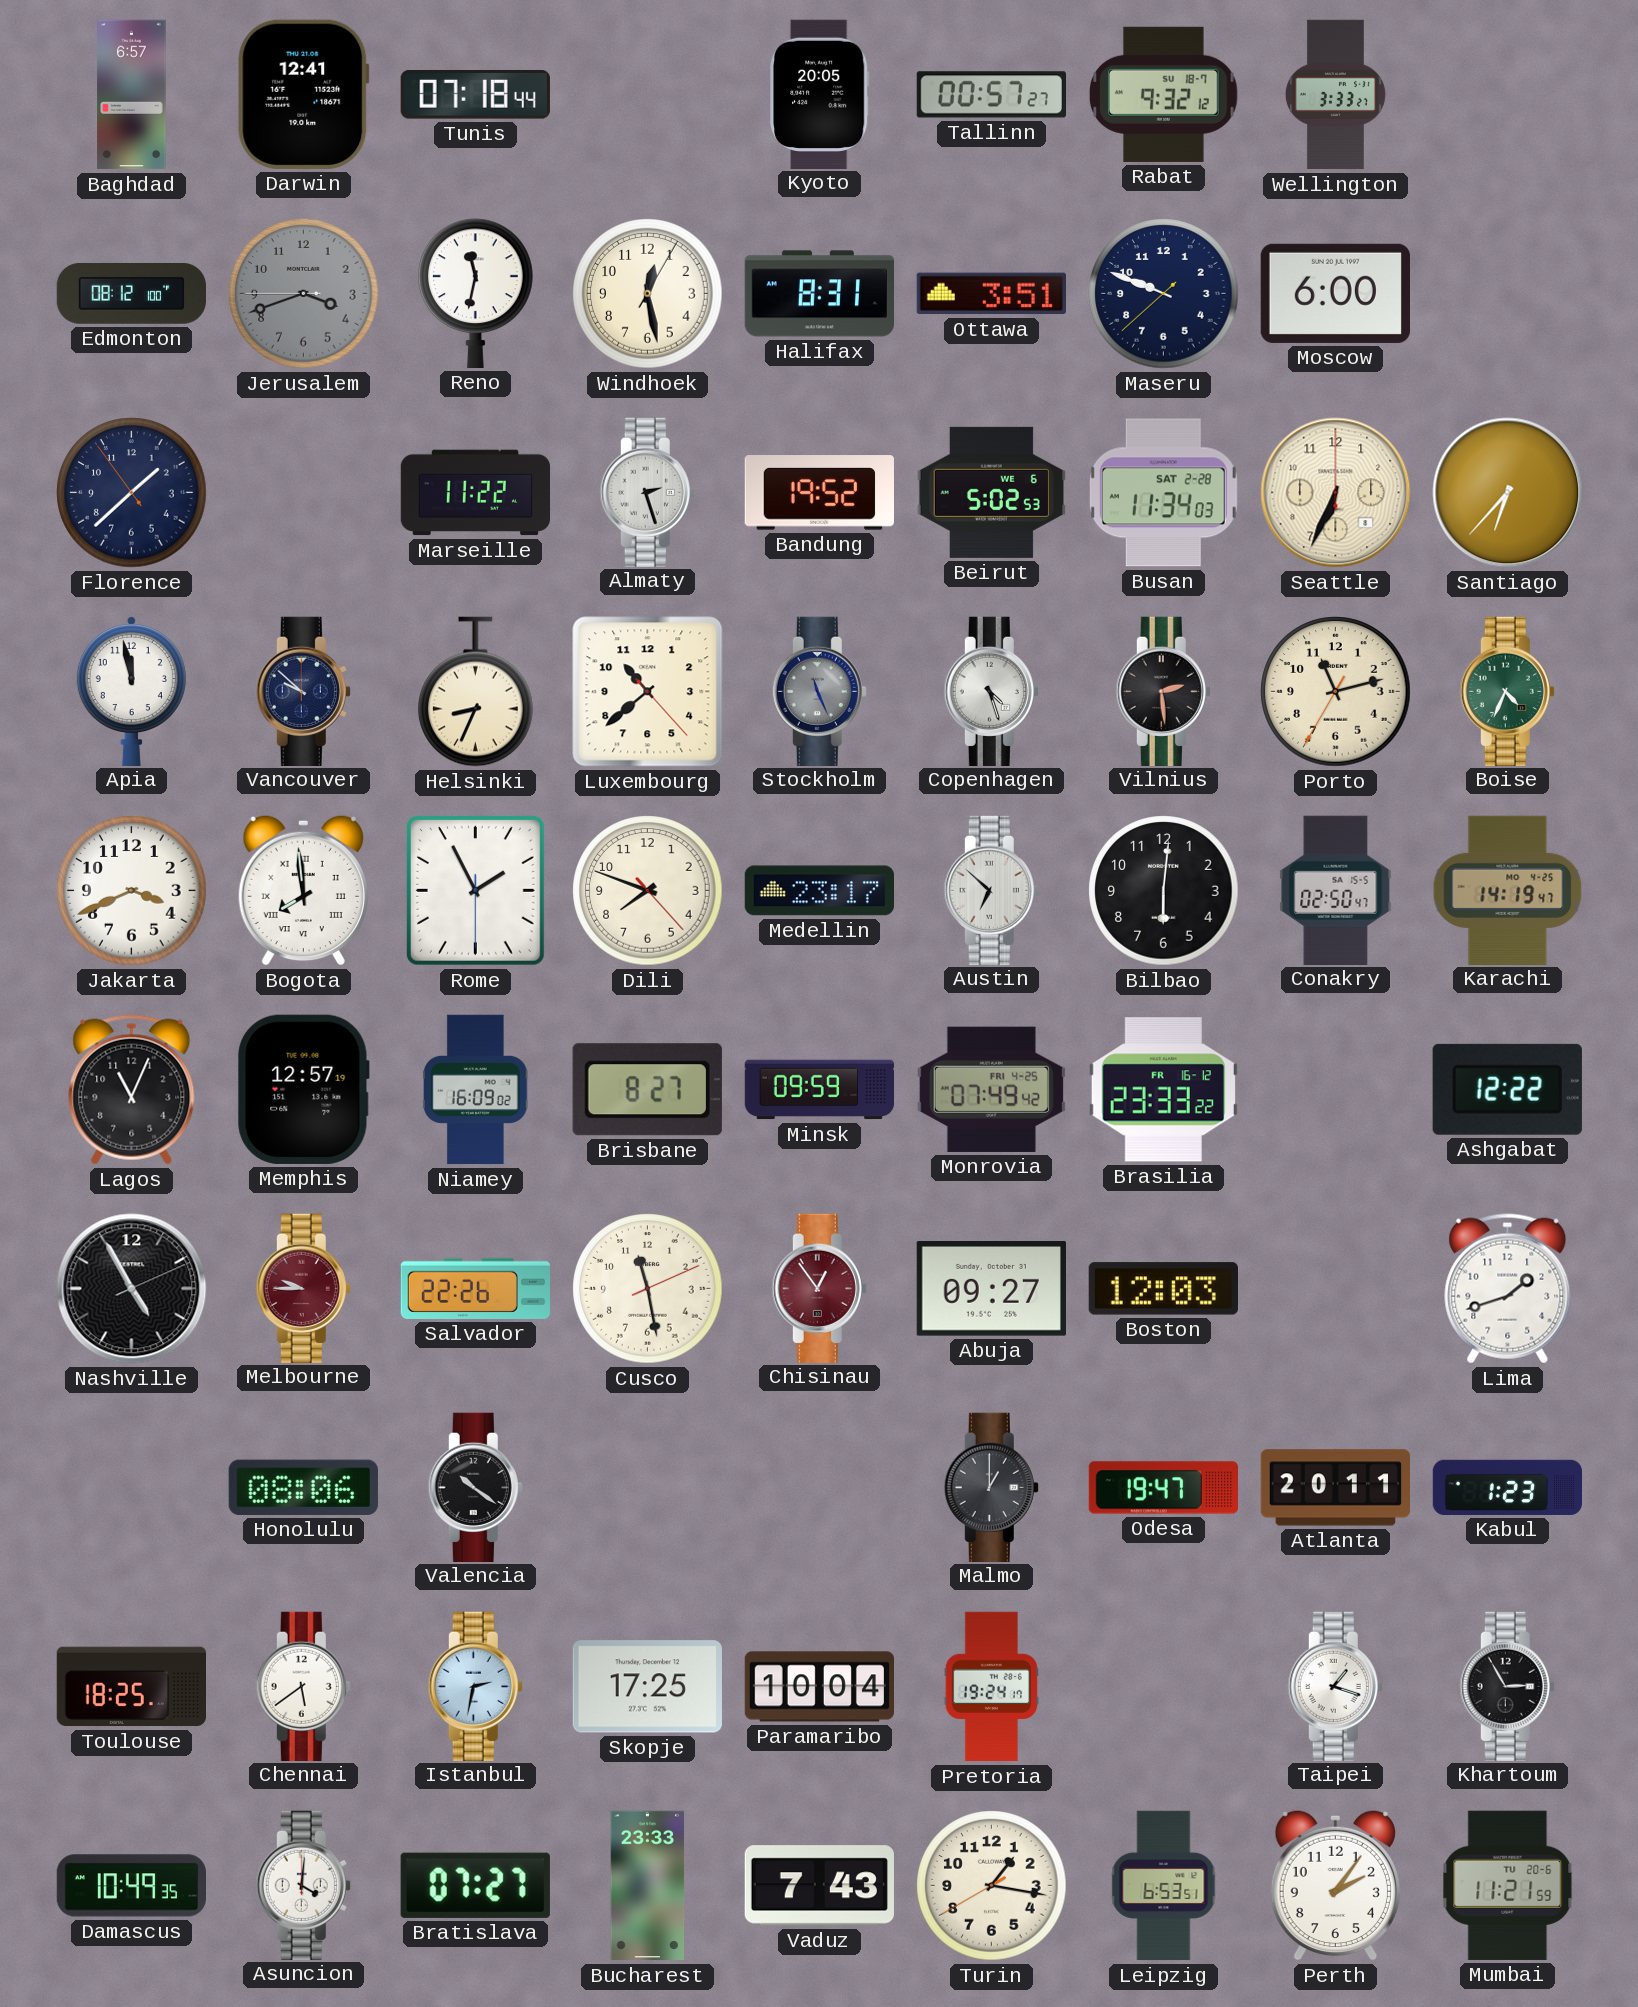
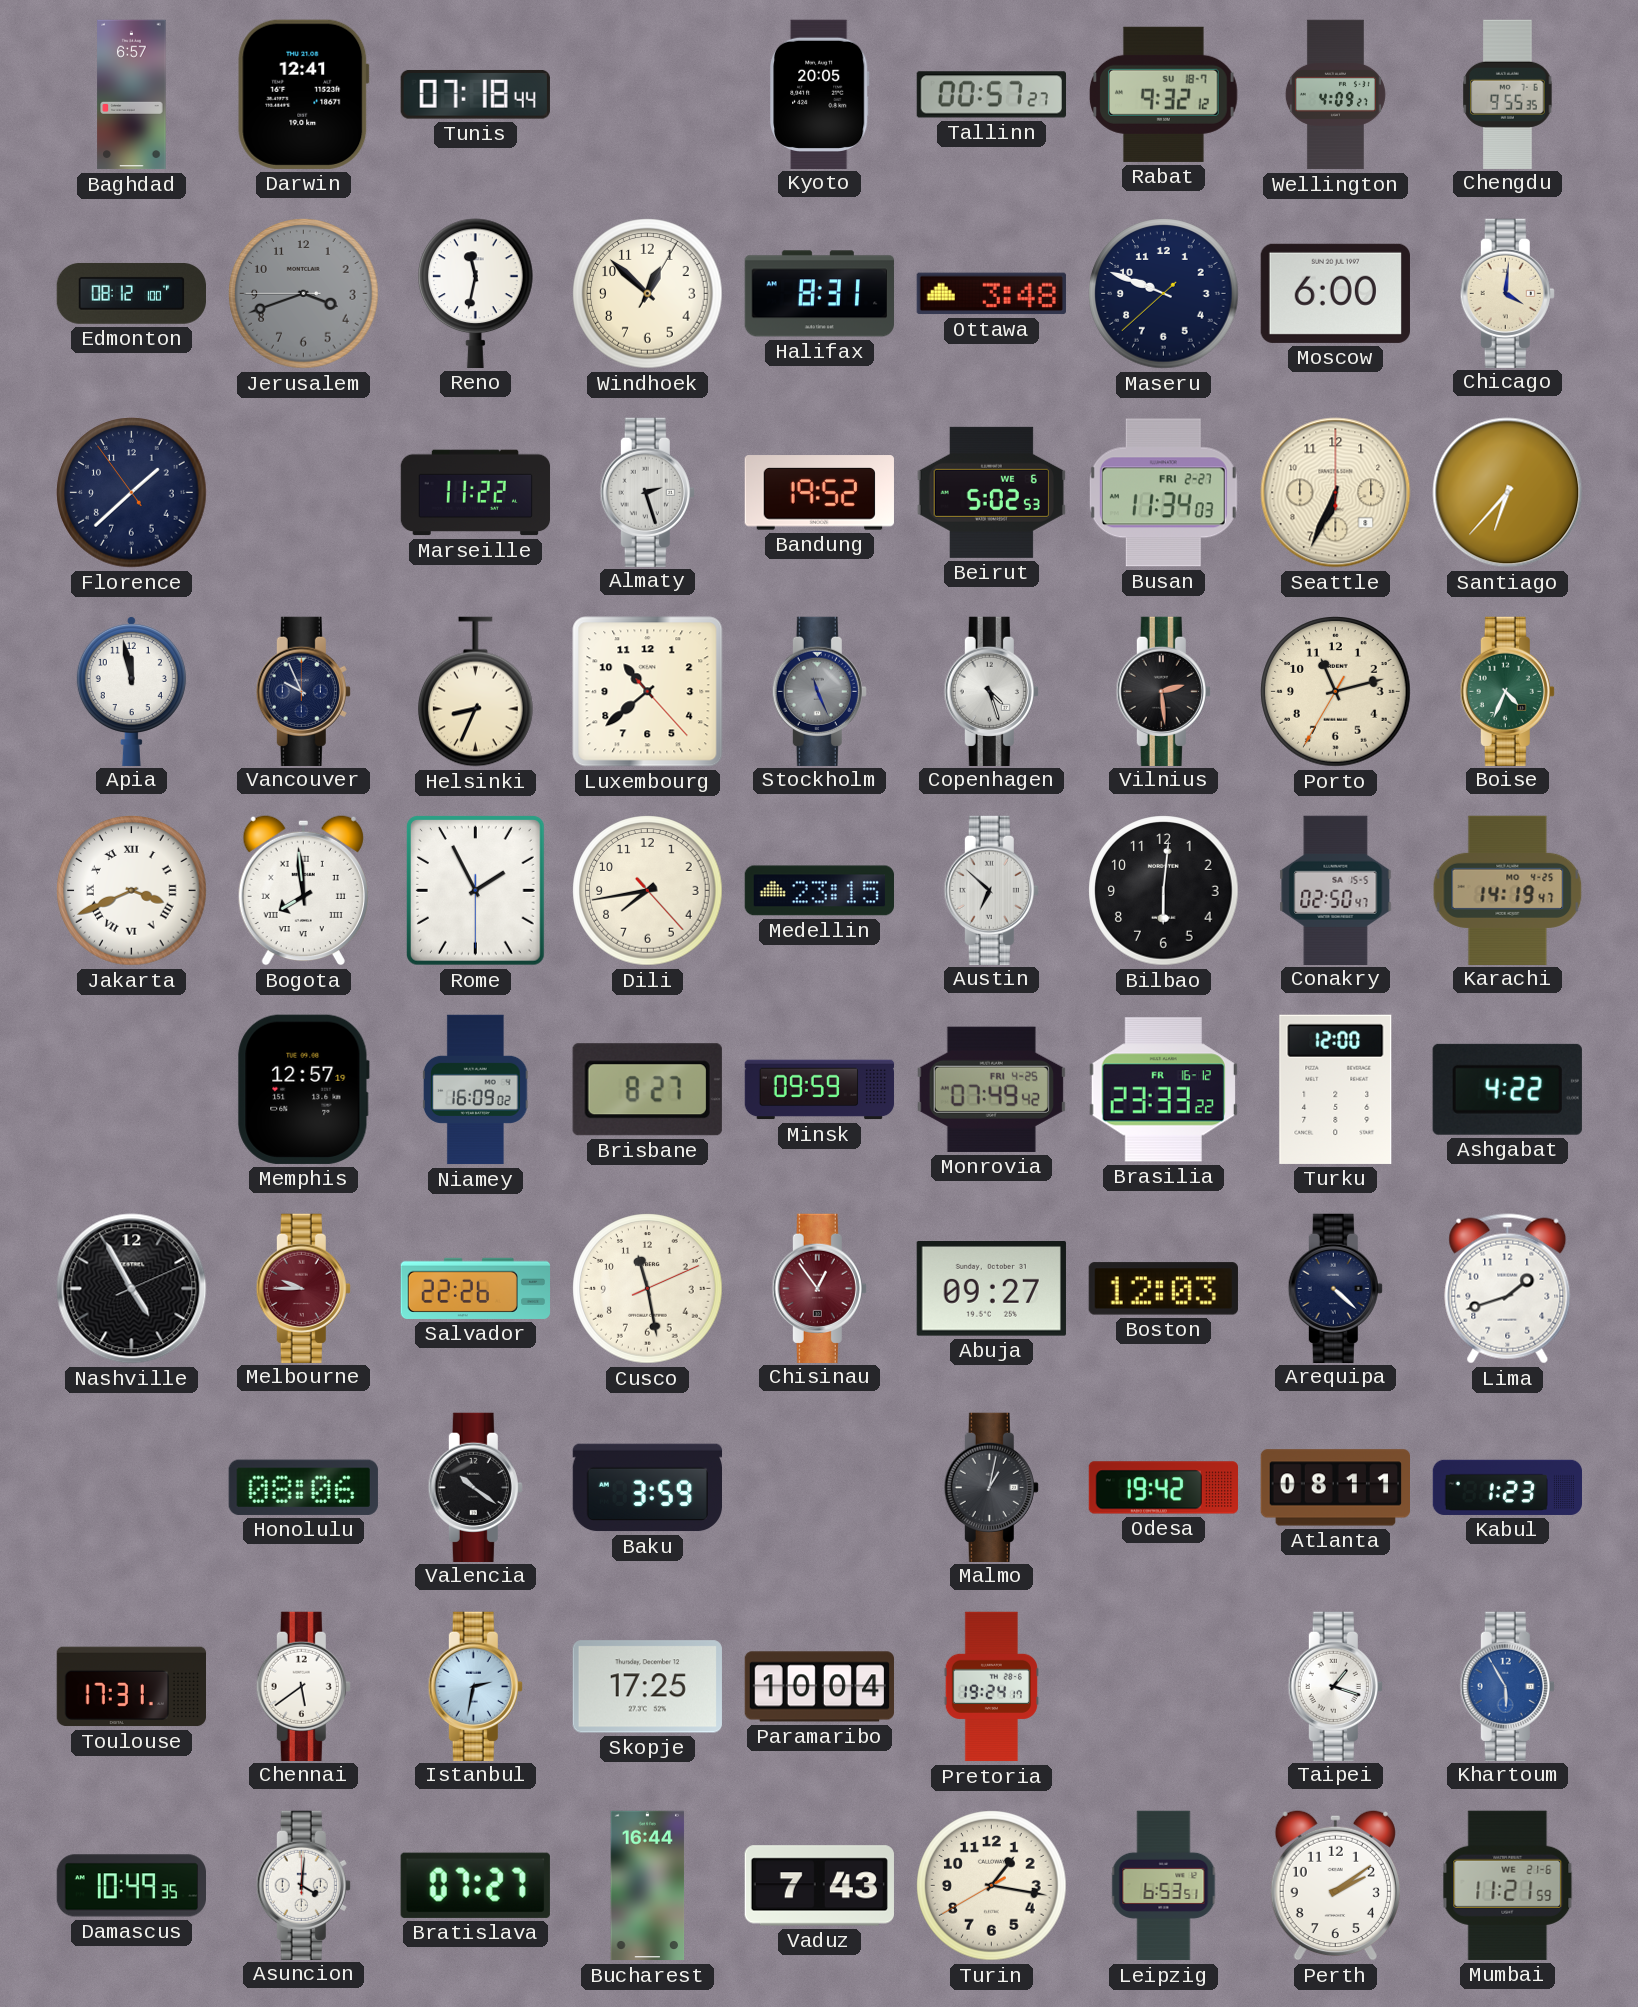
Wellington: 3:33 -> 4:09 (1335, 95)
Chengdu: none -> 9:55 (1508, 94)
Windhoek: 12:28 -> 12:52 (648, 294)
Ottawa: 3:51 -> 3:48 (991, 294)
Chicago: none -> 4:01 (1507, 293)
Busan date: SAT 2-28 -> FRI 2-27 (1163, 493)
Vancouver: 9:52 -> 9:56 (303, 691)
Jakarta numerals: Arabic -> Roman (132, 891)
Dili: 7:48 -> 7:43 (648, 891)
Medellin: 23:17 -> 23:15 (819, 891)
Lagos: 11:04 -> none (132, 1090)
Turku: none -> 12:00 (1336, 1089)
Ashgabat: 12:22 -> 4:22 (1507, 1089)
Arequipa: none -> 4:22 (1335, 1288)
Baku: none -> 3:59 (647, 1488)
Malmo: 1:00 -> 1:02 (991, 1487)
Odesa: 19:47 -> 19:42 (1164, 1488)
Atlanta: 20:11 -> 08:11 (1335, 1488)
Toulouse: 18:25 -> 17:31 (131, 1687)
Khartoum: 2:55 -> 5:55 (1507, 1686)
Khartoum dial: black -> blue (1507, 1686)
Bucharest: 23:33 -> 16:44 (648, 1886)
Perth: 2:06 -> 2:09 (1335, 1885)
Mumbai date: TU 20-6 -> WE 21-6 (1508, 1885)
